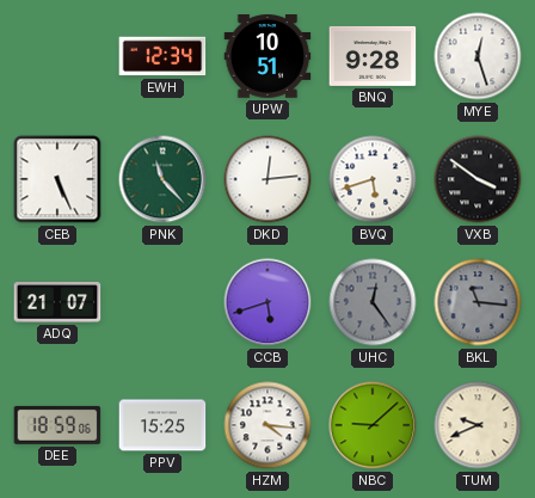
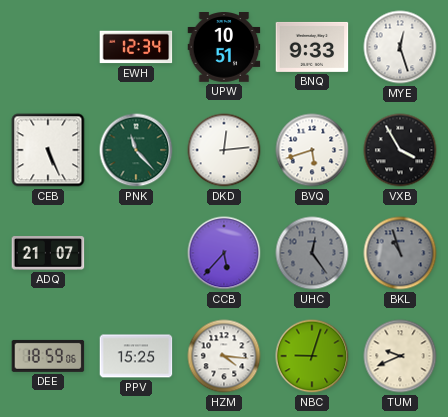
BNQ: 9:28 -> 9:33 (312, 47)
VXB: 3:51 -> 3:55 (400, 150)
CCB: 5:42 -> 5:37 (224, 253)
BKL: 11:16 -> 10:57 (400, 253)
NBC: 9:08 -> 9:03 (312, 356)
